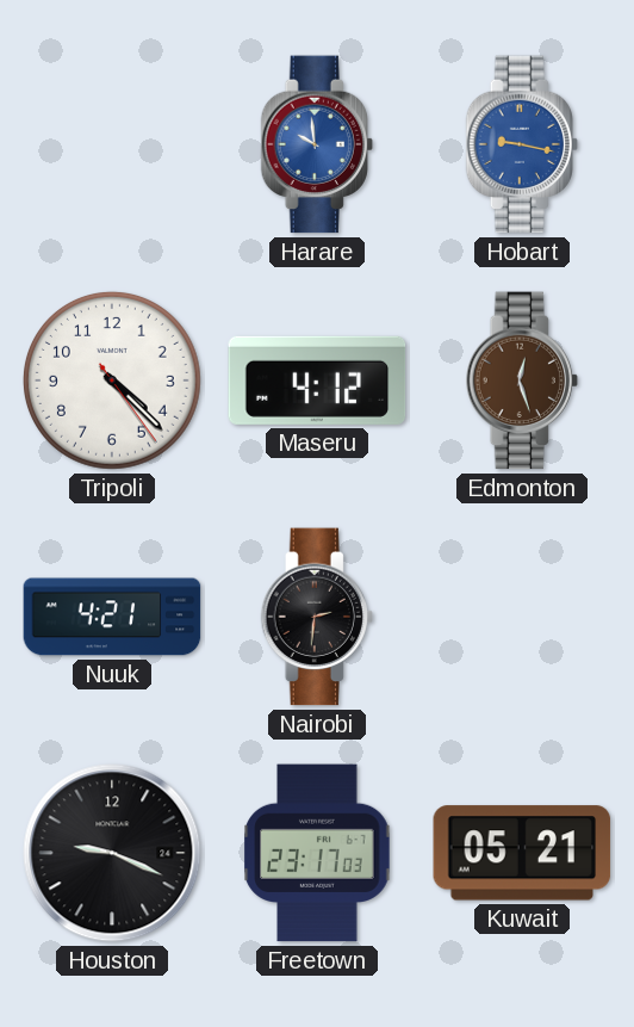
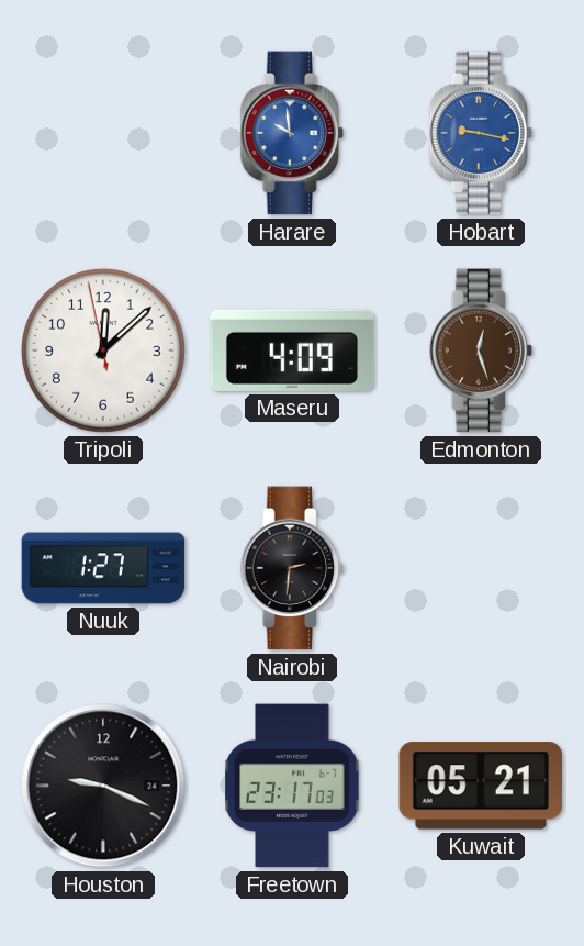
Tripoli: 4:22 -> 12:07 (103, 350)
Maseru: 4:12 -> 4:09 (292, 350)
Nuuk: 4:21 -> 1:27 (103, 568)
